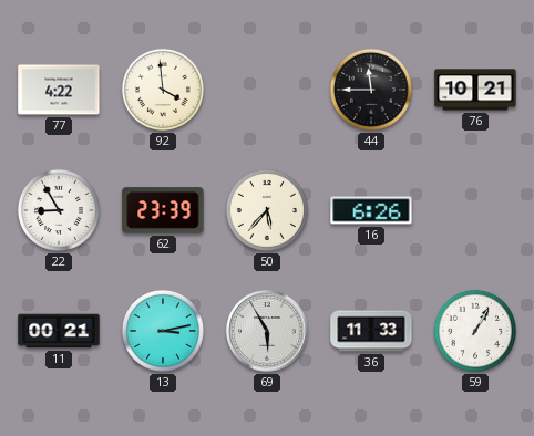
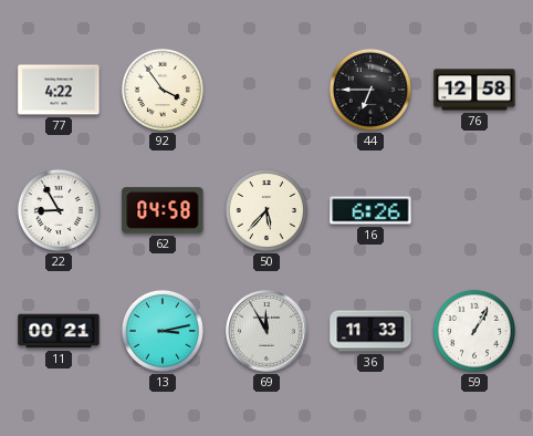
92: 3:59 -> 3:54 (163, 90)
44: 11:45 -> 6:45 (370, 90)
76: 10:21 -> 12:58 (474, 90)
62: 23:39 -> 04:58 (163, 210)
69: 5:55 -> 11:55 (266, 331)
